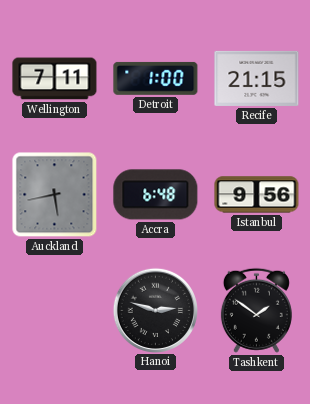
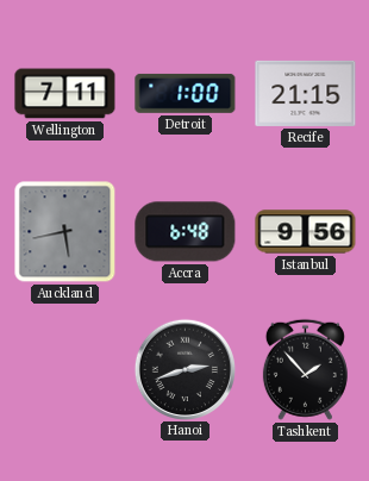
Hanoi: 2:48 -> 2:42 (185, 369)
Tashkent: 1:51 -> 1:53 (305, 369)
